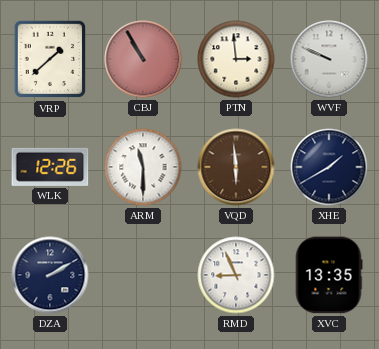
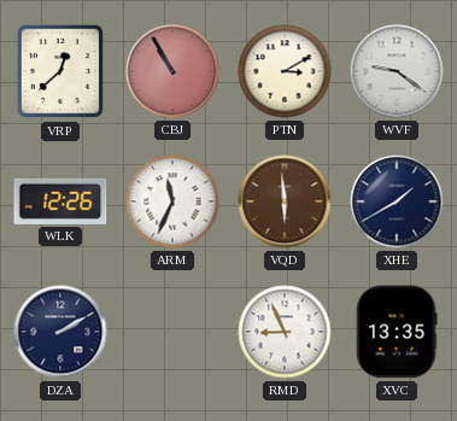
VRP: 1:38 -> 12:38 (59, 71)
PTN: 2:59 -> 3:10 (285, 71)
WVF: 9:49 -> 9:21 (397, 71)
ARM: 11:30 -> 11:34 (172, 201)
